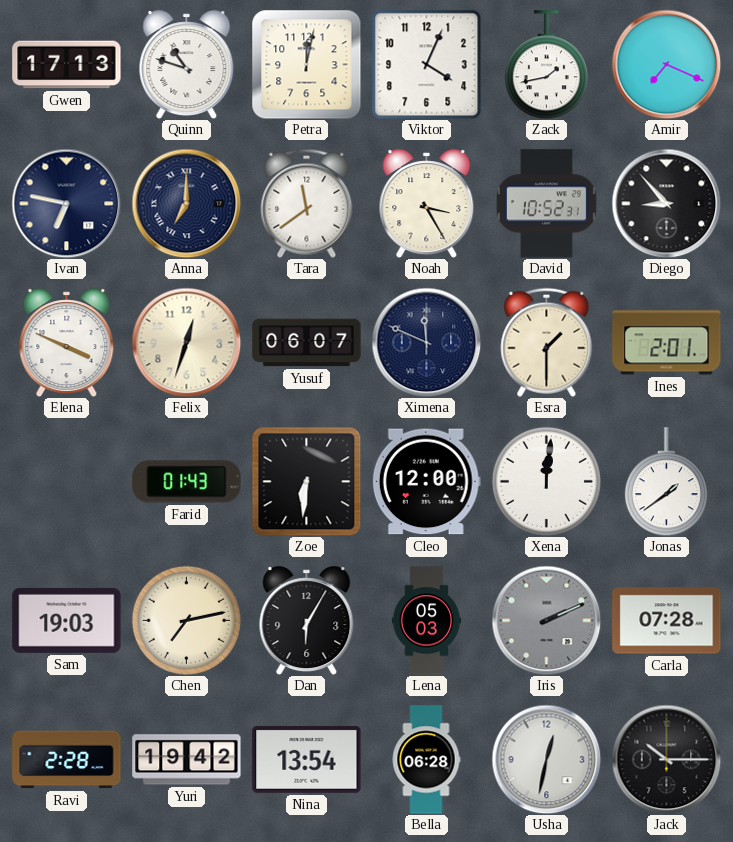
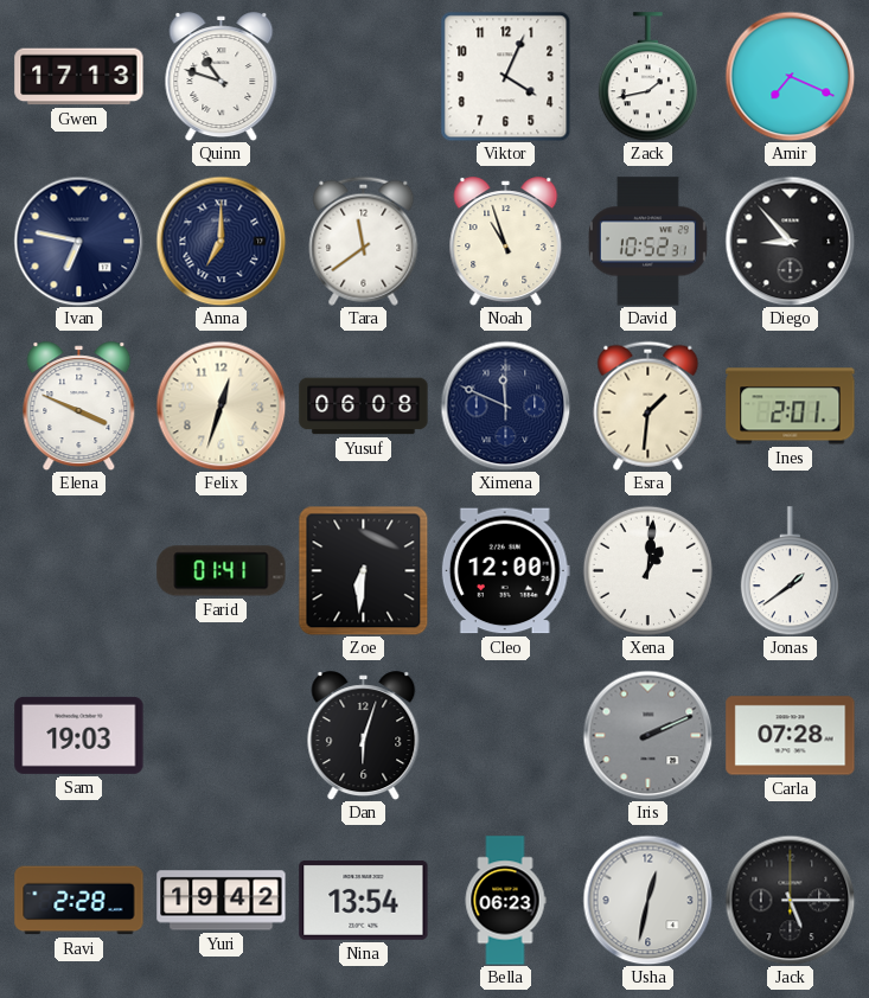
Petra: 12:02 -> none (306, 64)
Noah: 3:25 -> 10:57 (506, 242)
Yusuf: 06:07 -> 06:08 (364, 407)
Esra: 1:30 -> 1:31 (648, 405)
Farid: 01:43 -> 01:41 (222, 571)
Xena: 12:01 -> 1:01 (647, 570)
Chen: 7:13 -> none (186, 620)
Dan: 6:05 -> 6:03 (364, 736)
Lena: 05:03 -> none (427, 621)
Bella: 06:28 -> 06:23 (505, 901)
Jack: 10:15 -> 5:15 (790, 900)
